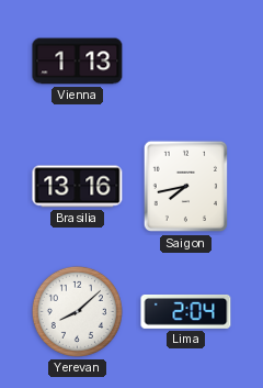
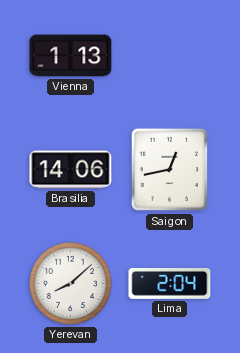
Brasilia: 13:16 -> 14:06 (71, 170)
Saigon: 7:43 -> 12:43 (169, 170)
